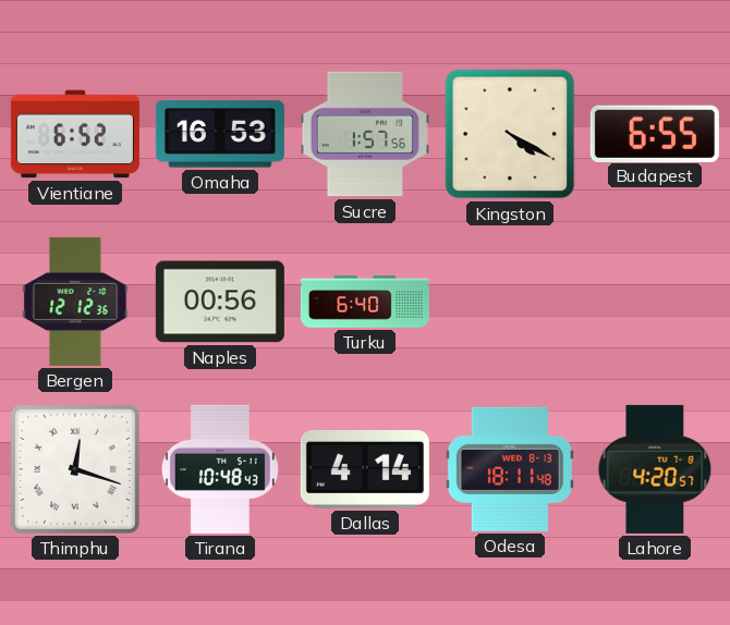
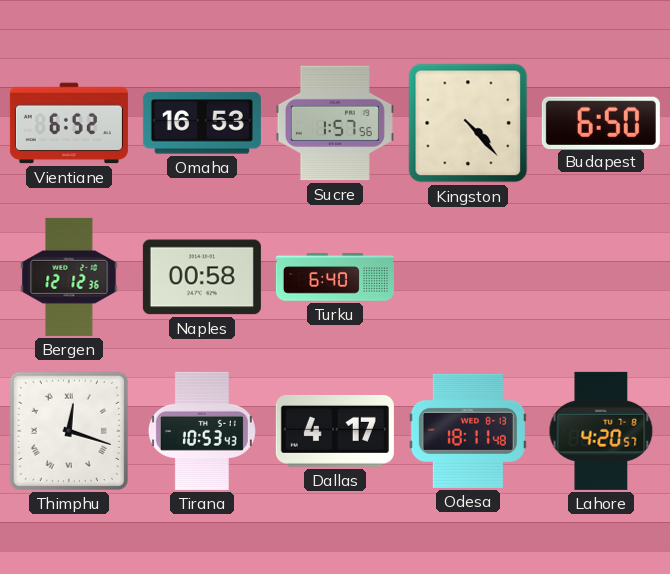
Kingston: 4:20 -> 4:23 (468, 123)
Budapest: 6:55 -> 6:50 (601, 122)
Naples: 00:56 -> 00:58 (202, 277)
Tirana: 10:48 -> 10:53 (202, 431)
Dallas: 4:14 -> 4:17 (335, 432)
